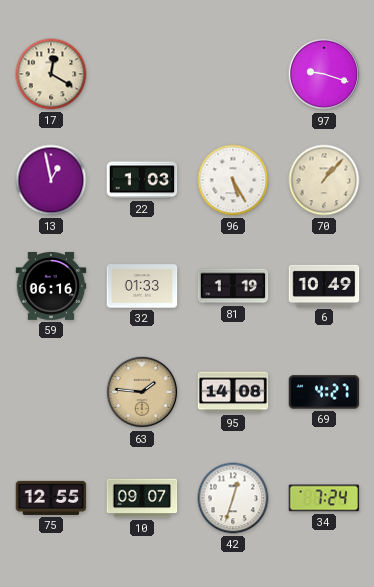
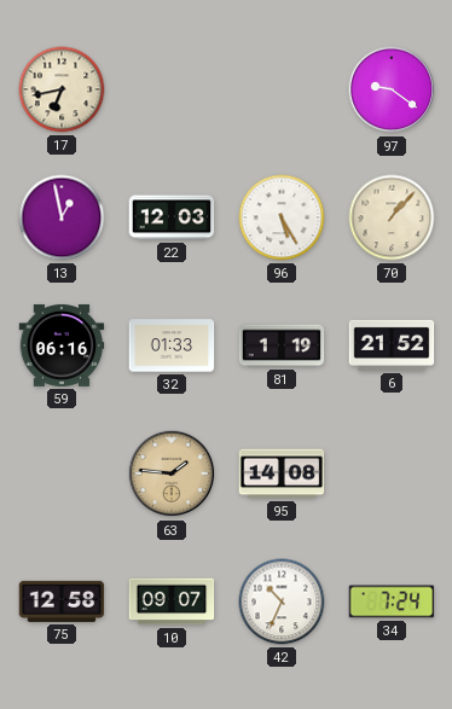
17: 12:20 -> 6:43 (62, 89)
97: 9:18 -> 9:21 (392, 89)
22: 1:03 -> 12:03 (172, 217)
6: 10:49 -> 21:52 (392, 345)
69: 4:27 -> none (324, 392)
75: 12:55 -> 12:58 (62, 602)
42: 12:33 -> 10:34 (282, 602)
